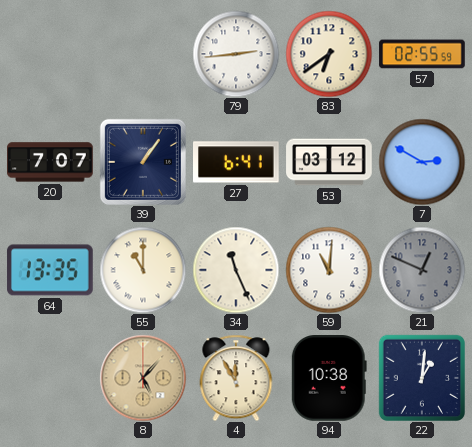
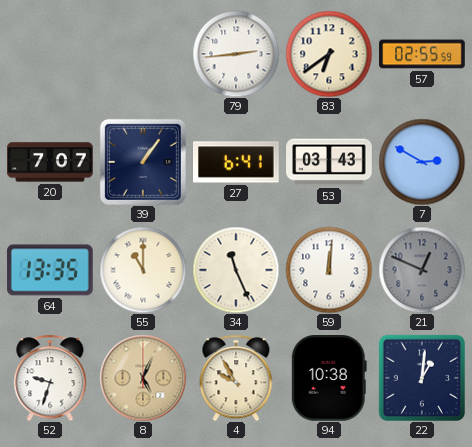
53: 03:12 -> 03:43 (329, 162)
59: 11:01 -> 12:01 (329, 270)
52: none -> 9:33 (50, 378)
8: 5:07 -> 5:04 (143, 378)
4: 11:55 -> 9:55 (236, 378)
